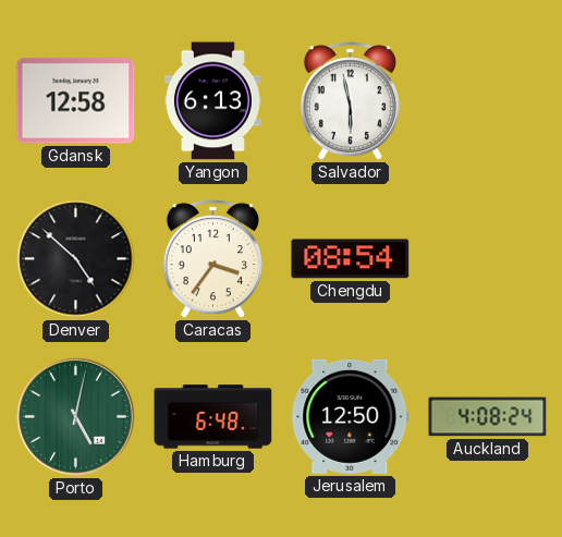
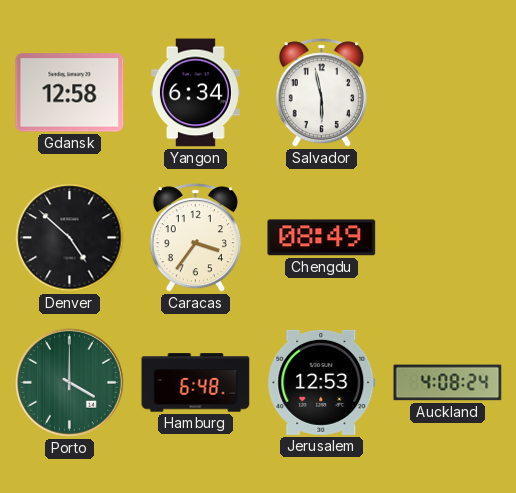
Yangon: 6:13 -> 6:34 (195, 93)
Chengdu: 08:54 -> 08:49 (322, 238)
Porto: 5:02 -> 4:00 (69, 382)
Jerusalem: 12:50 -> 12:53 (322, 382)
